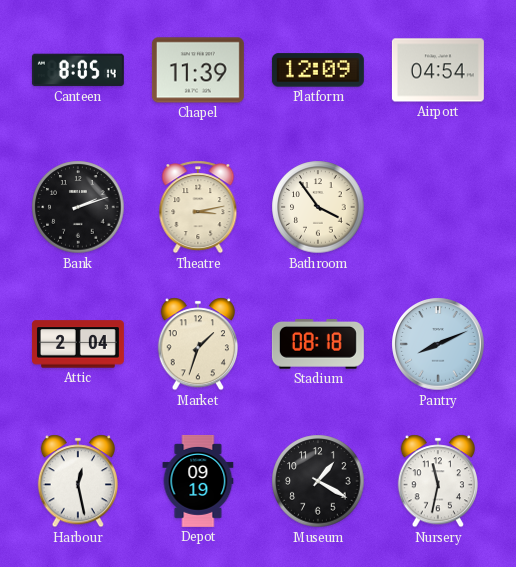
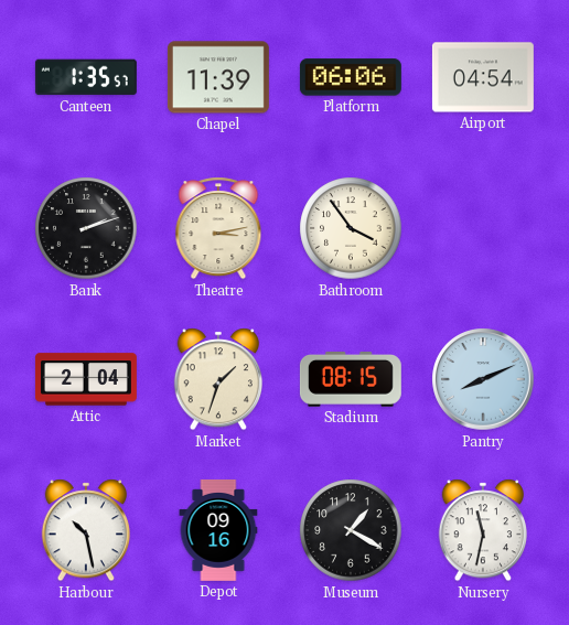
Canteen: 8:05 -> 1:35 (86, 77)
Platform: 12:09 -> 06:06 (351, 77)
Stadium: 08:18 -> 08:15 (351, 380)
Harbour: 12:28 -> 10:28 (85, 530)
Depot: 09:19 -> 09:16 (218, 530)
